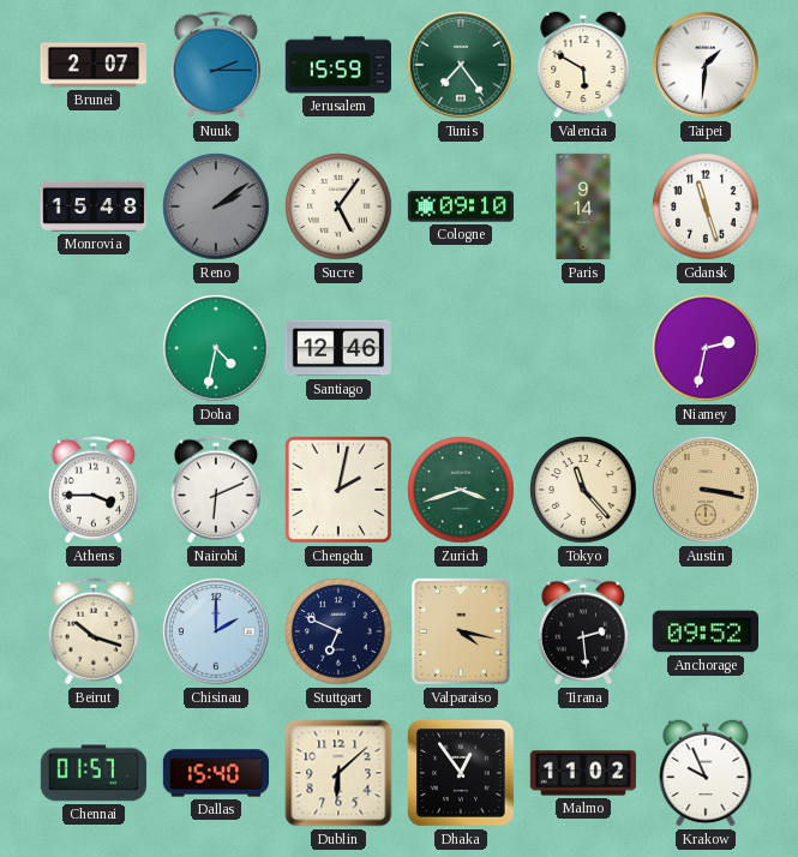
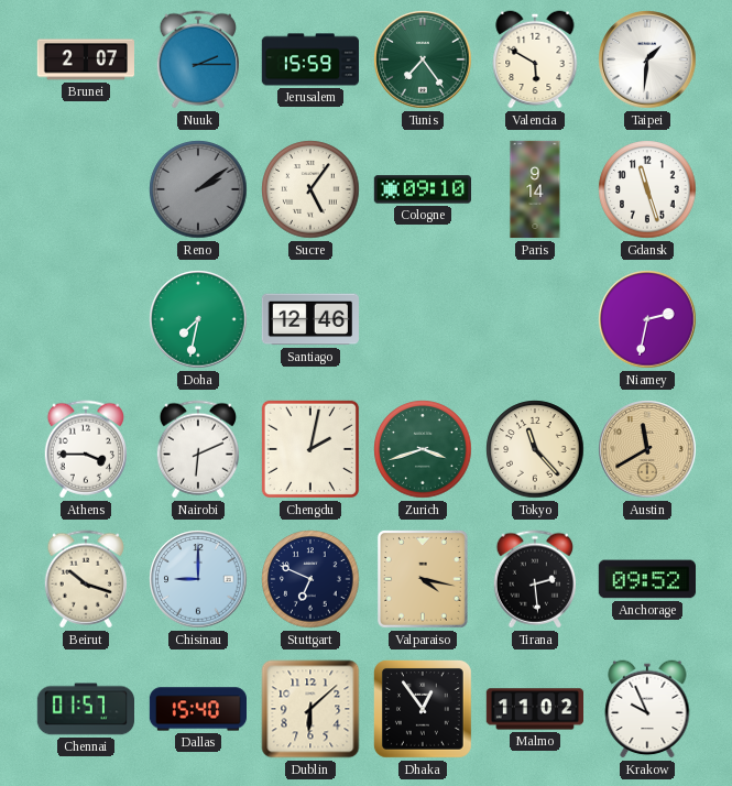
Monrovia: 15:48 -> none (92, 206)
Doha: 4:32 -> 7:32 (198, 319)
Austin: 3:17 -> 11:40 (647, 449)
Chisinau: 2:00 -> 9:00 (198, 579)
